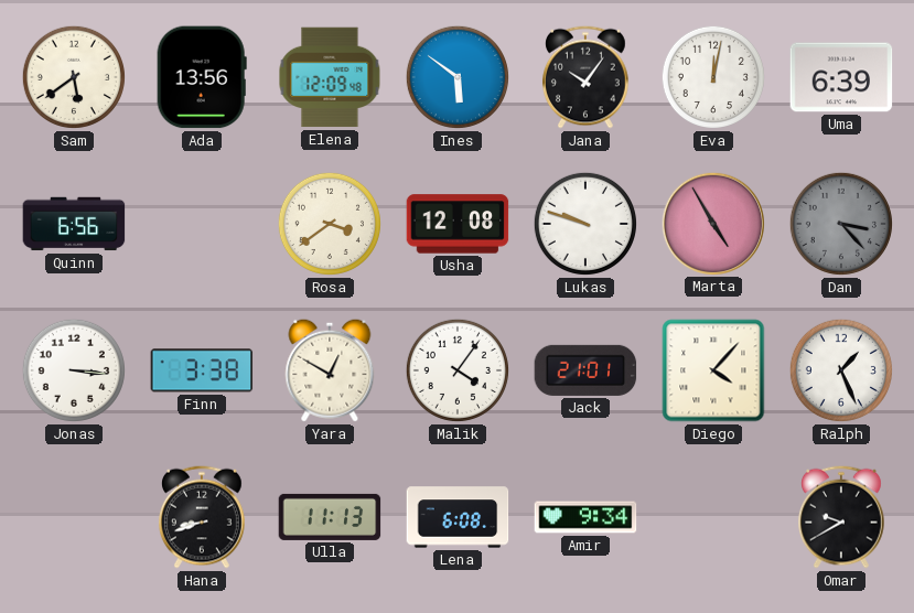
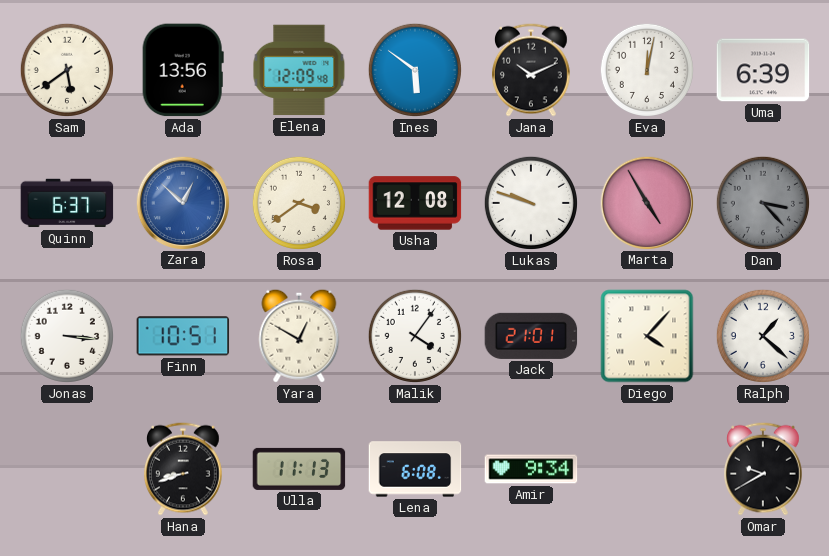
Jana: 10:06 -> 10:11 (532, 70)
Quinn: 6:56 -> 6:37 (67, 203)
Zara: none -> 12:52 (182, 202)
Finn: 3:38 -> 10:51 (183, 336)
Ralph: 1:26 -> 1:22 (763, 336)
